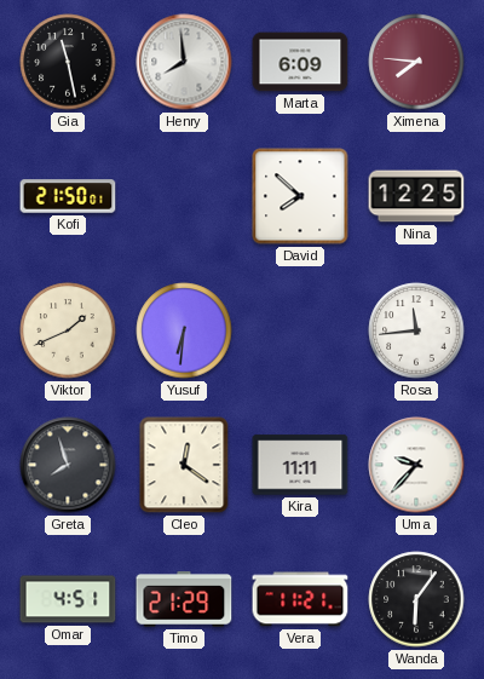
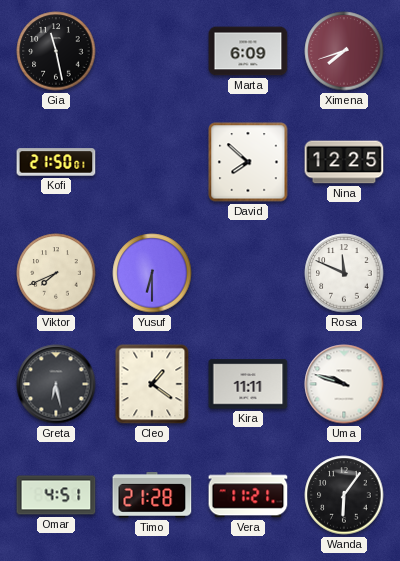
Henry: 7:59 -> none (184, 62)
Ximena: 7:46 -> 7:42 (344, 51)
Viktor: 1:41 -> 7:41 (56, 273)
Yusuf: 6:31 -> 6:30 (152, 273)
Rosa: 11:44 -> 11:49 (344, 273)
Greta: 7:57 -> 6:28 (56, 384)
Cleo: 12:21 -> 1:21 (152, 384)
Uma: 9:37 -> 9:48 (344, 384)
Timo: 21:29 -> 21:28 (152, 496)
